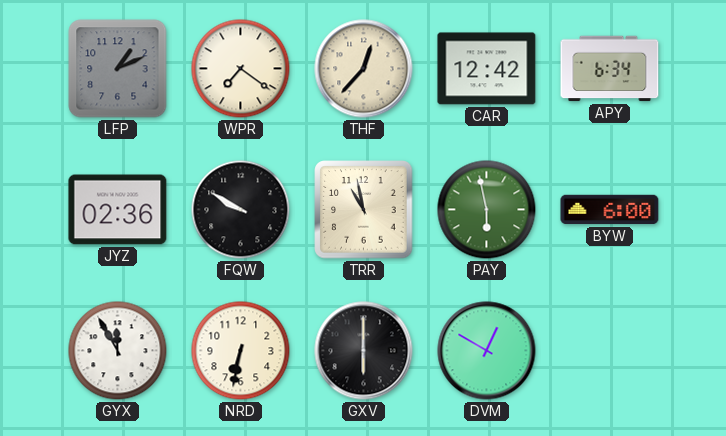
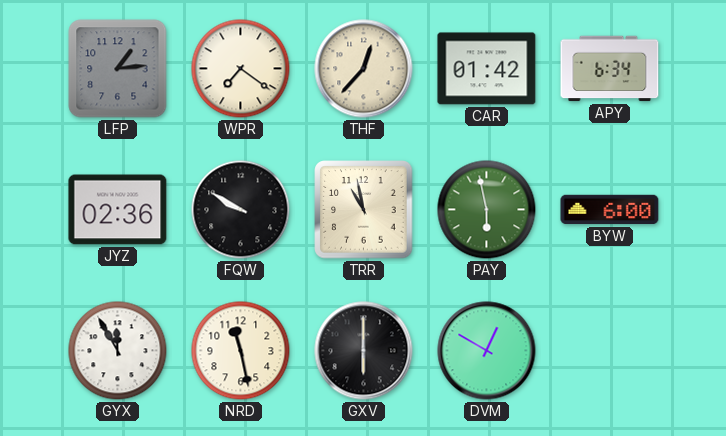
LFP: 1:11 -> 1:14 (118, 69)
CAR: 12:42 -> 01:42 (487, 69)
NRD: 6:32 -> 11:28 (241, 351)
